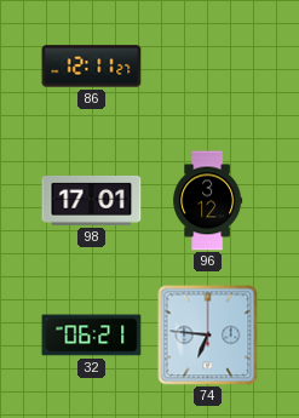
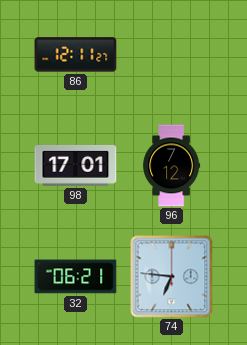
96: 3:12 -> 7:12 (172, 166)
